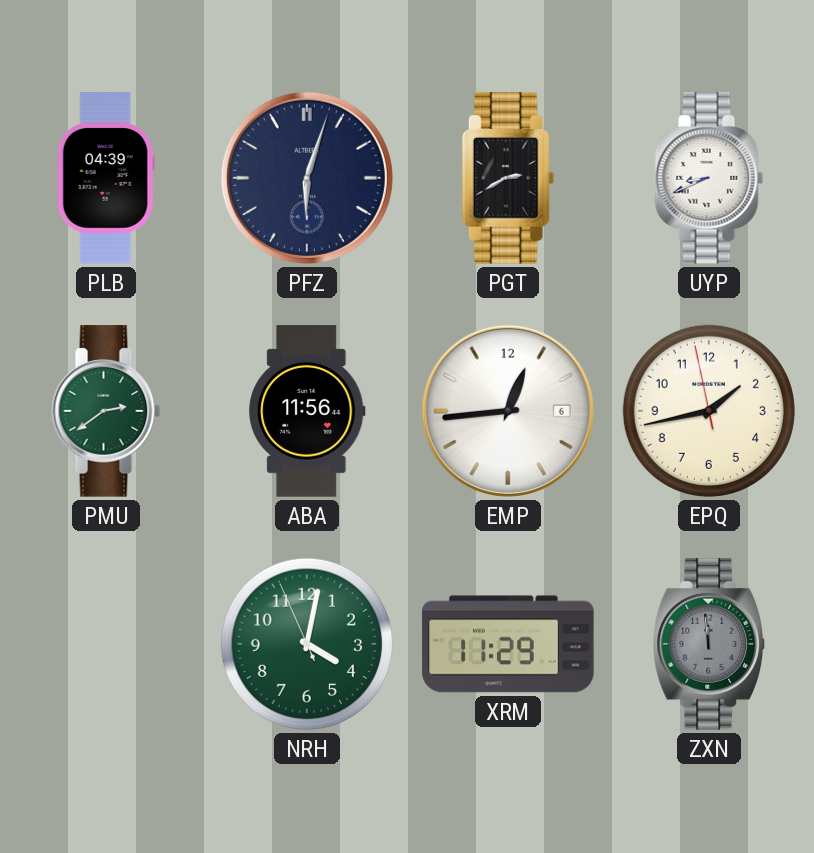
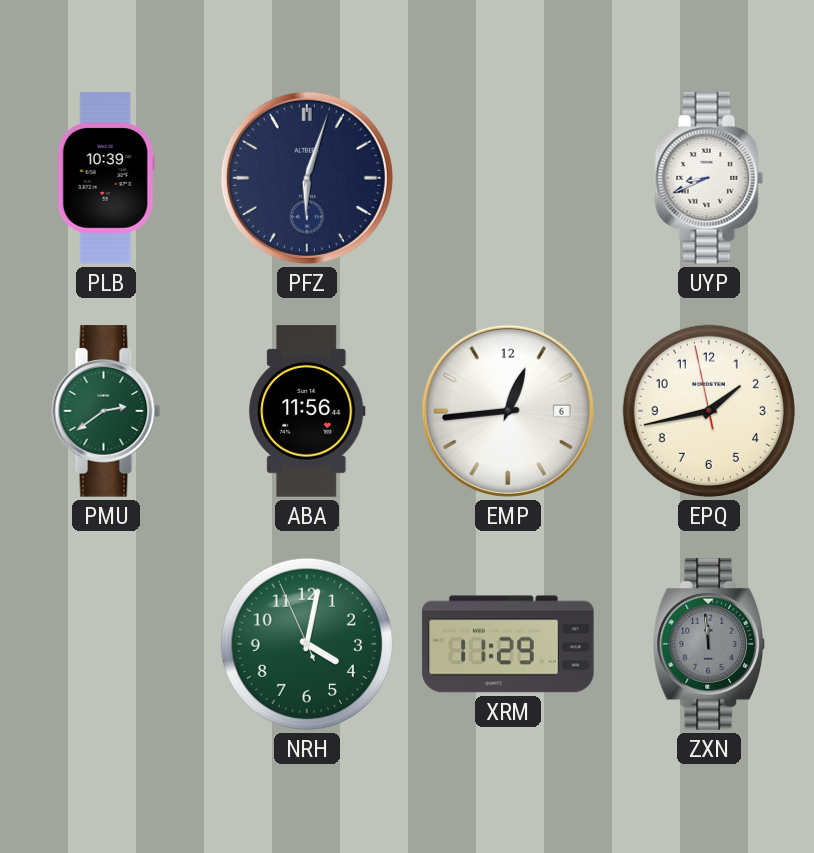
PLB: 04:39 -> 10:39 (106, 178)
PGT: 2:40 -> none (508, 178)
